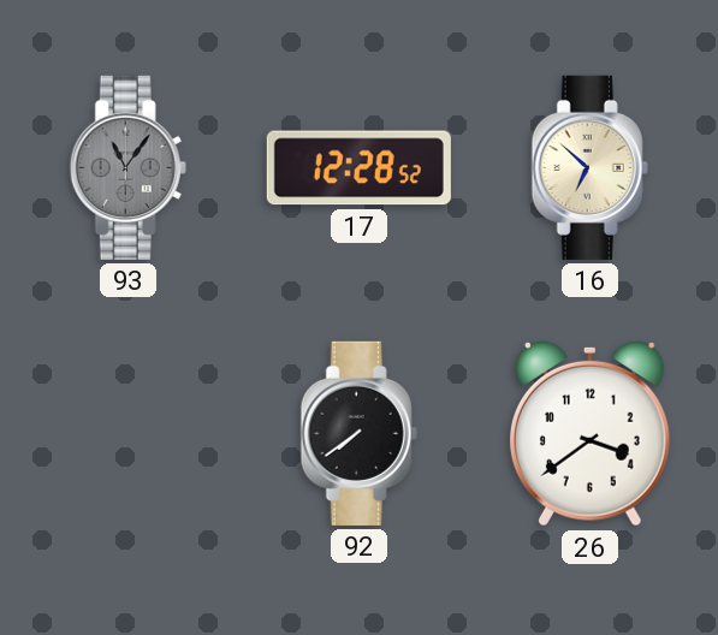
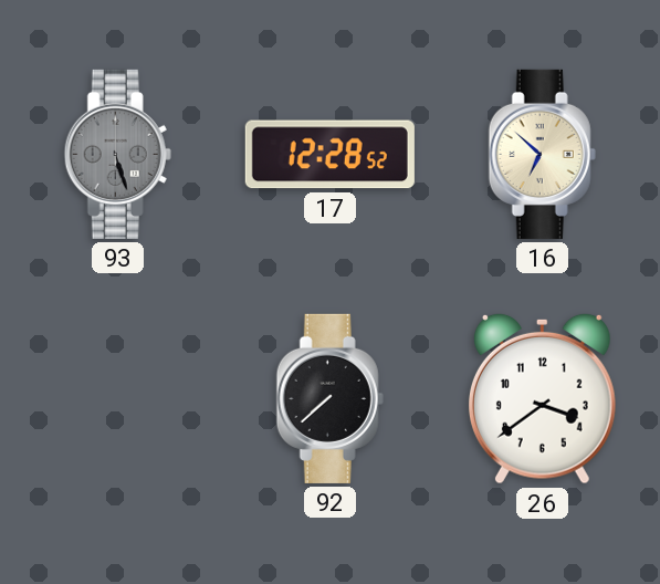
93: 11:06 -> 5:27 (117, 154)
92: 7:39 -> 7:38 (329, 398)
